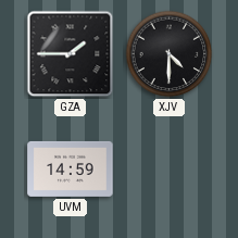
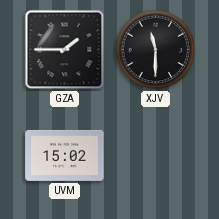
XJV: 4:30 -> 11:30 (156, 50)
UVM: 14:59 -> 15:02 (65, 155)
